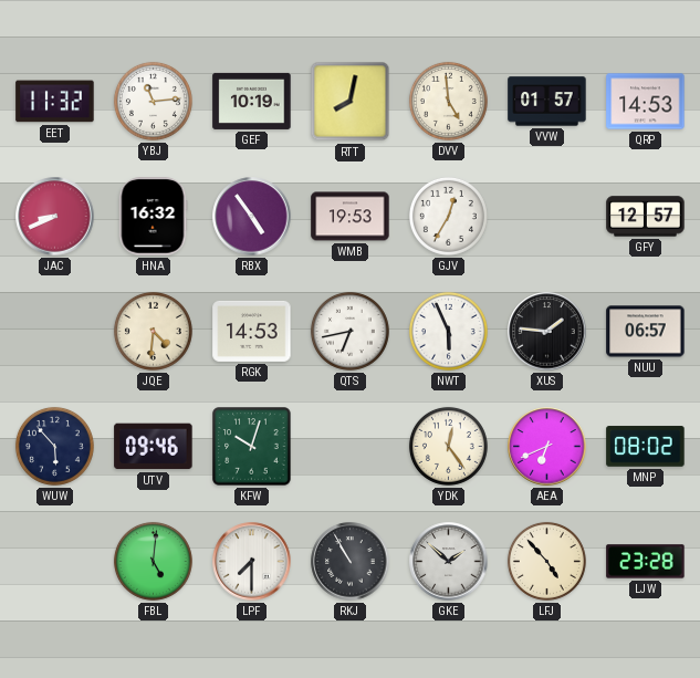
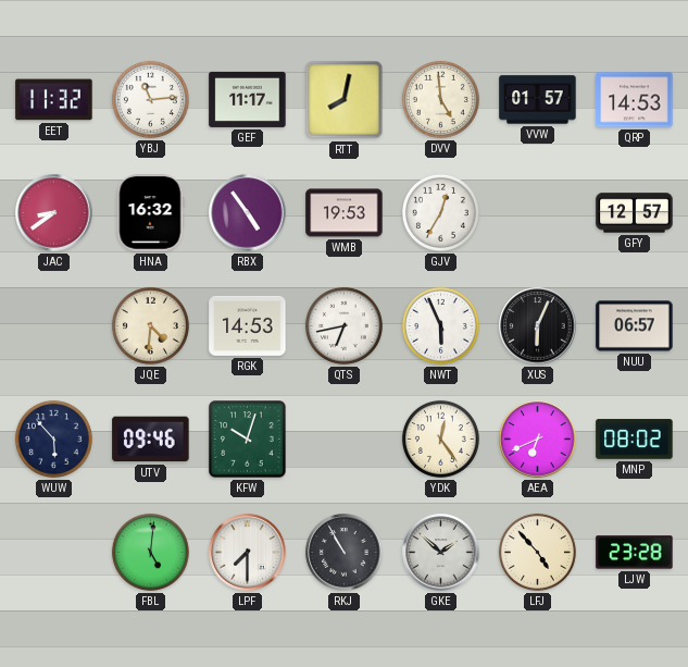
GEF: 10:19 -> 11:17 (248, 99)
JAC: 8:41 -> 8:39 (54, 213)
XUS: 1:46 -> 6:04 (538, 326)
